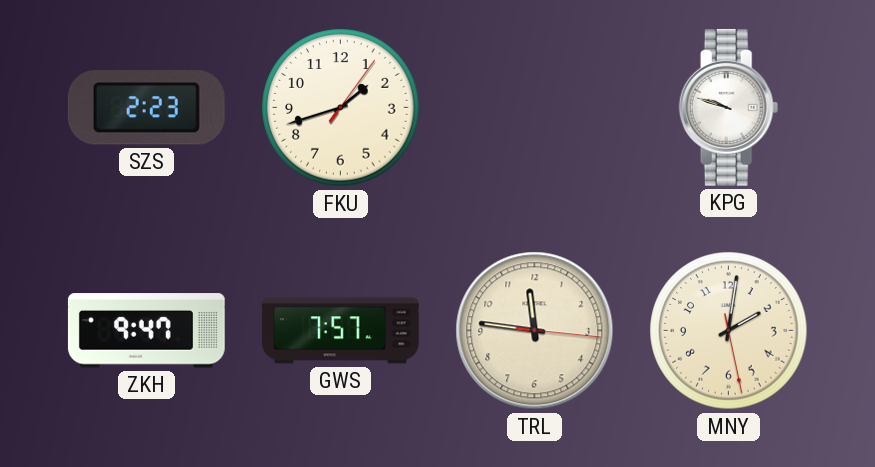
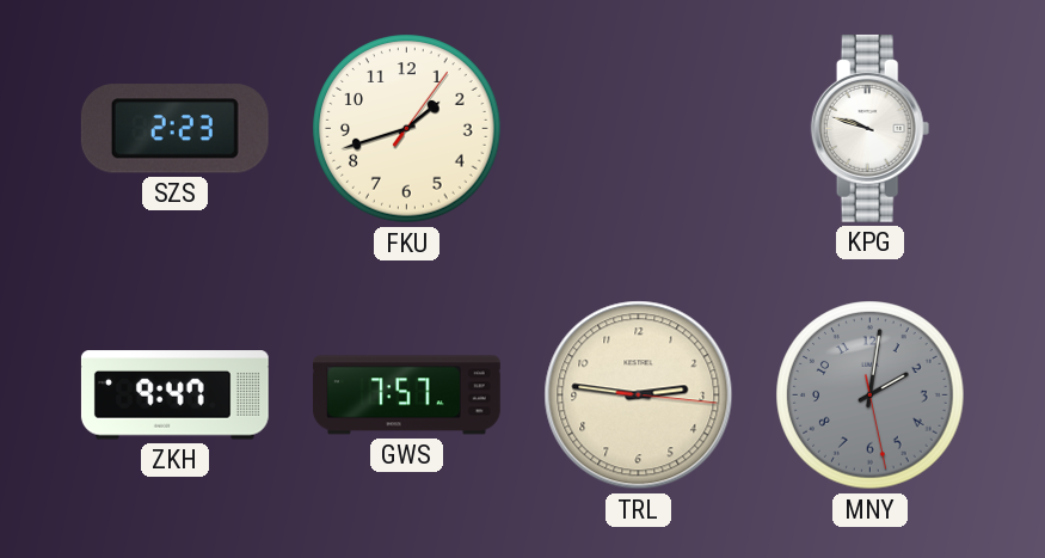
TRL: 11:46 -> 2:46 (639, 395)
MNY dial: cream -> grey (871, 395)
